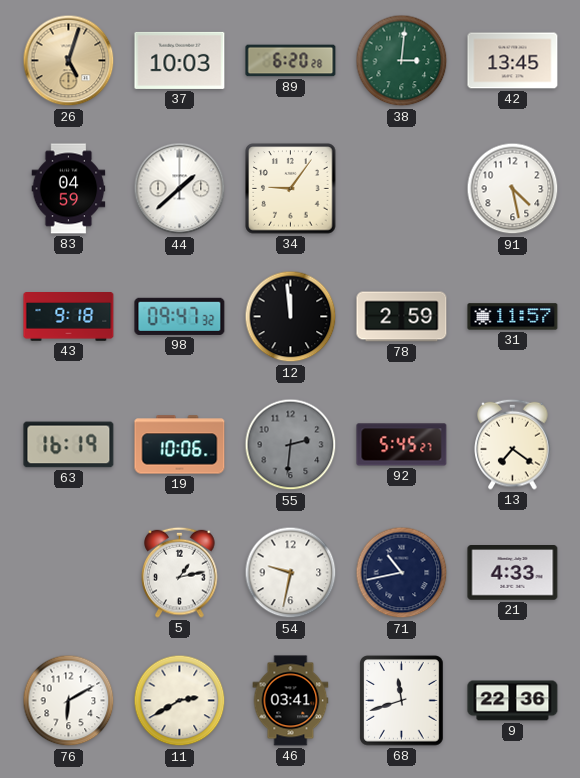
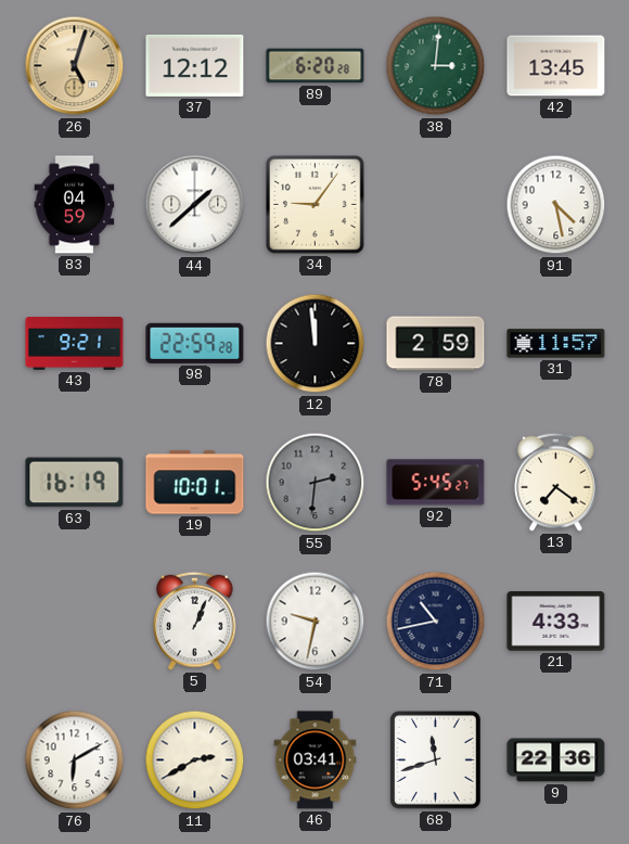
37: 10:03 -> 12:12 (195, 65)
43: 9:18 -> 9:21 (75, 344)
98: 09:47 -> 22:59 (195, 343)
19: 10:06 -> 10:01 (195, 483)
5: 1:13 -> 1:04 (195, 621)
